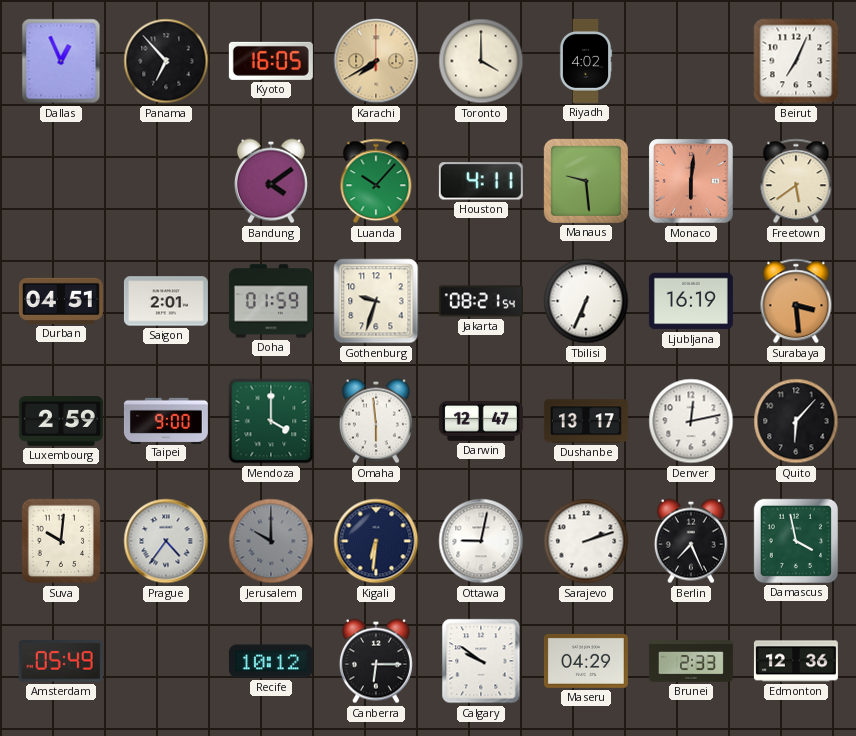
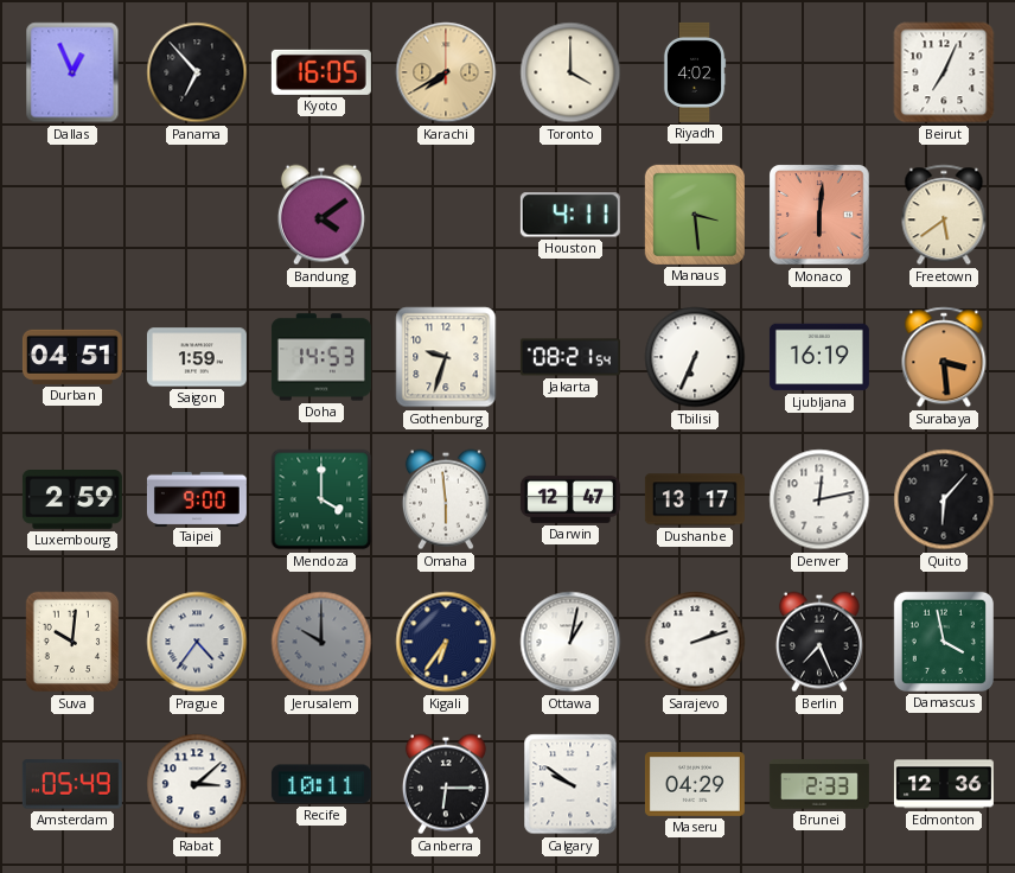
Luanda: 10:07 -> none (376, 181)
Manaus: 9:29 -> 3:29 (695, 215)
Saigon: 2:01 -> 1:59 (197, 357)
Doha: 01:59 -> 14:53 (321, 357)
Kigali: 6:31 -> 6:36 (446, 642)
Ottawa: 9:02 -> 1:02 (570, 642)
Rabat: none -> 3:08 (197, 784)
Recife: 10:12 -> 10:11 (321, 784)
